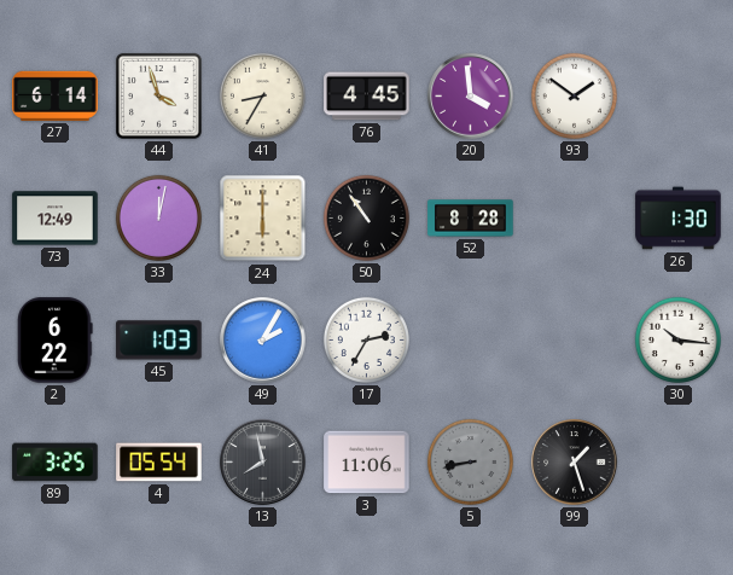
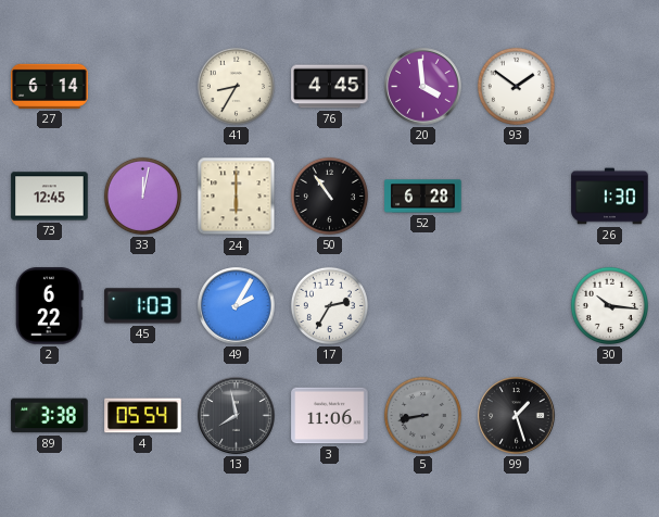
44: 3:57 -> none (159, 97)
73: 12:49 -> 12:45 (50, 197)
52: 8:28 -> 6:28 (423, 197)
89: 3:25 -> 3:38 (50, 416)
